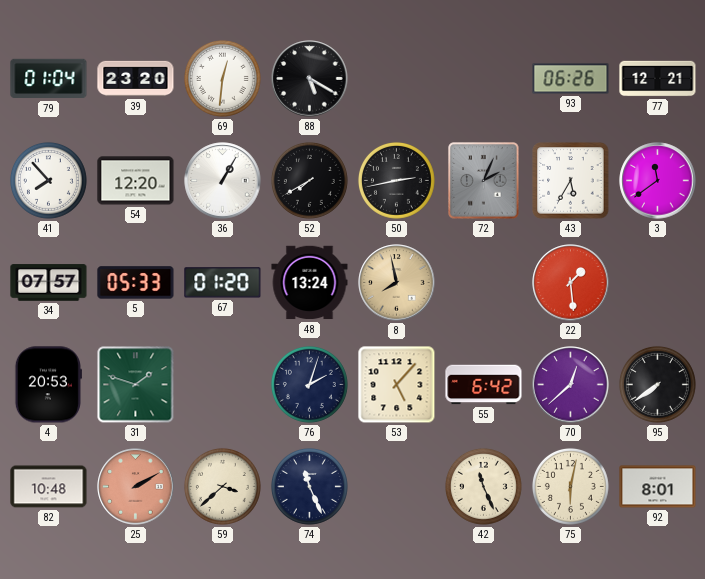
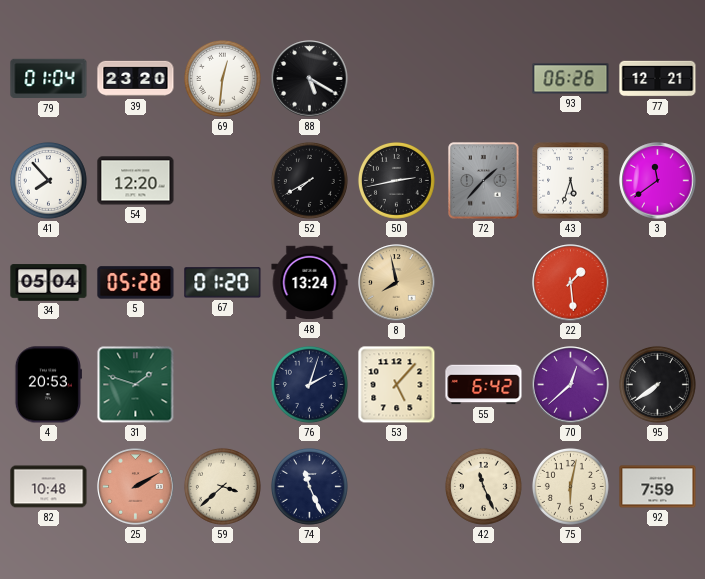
36: 1:05 -> none (223, 181)
72: 2:04 -> 1:37 (484, 181)
43: 5:35 -> 5:33 (571, 181)
34: 07:57 -> 05:04 (49, 283)
5: 05:33 -> 05:28 (136, 283)
92: 8:01 -> 7:59 (658, 487)
